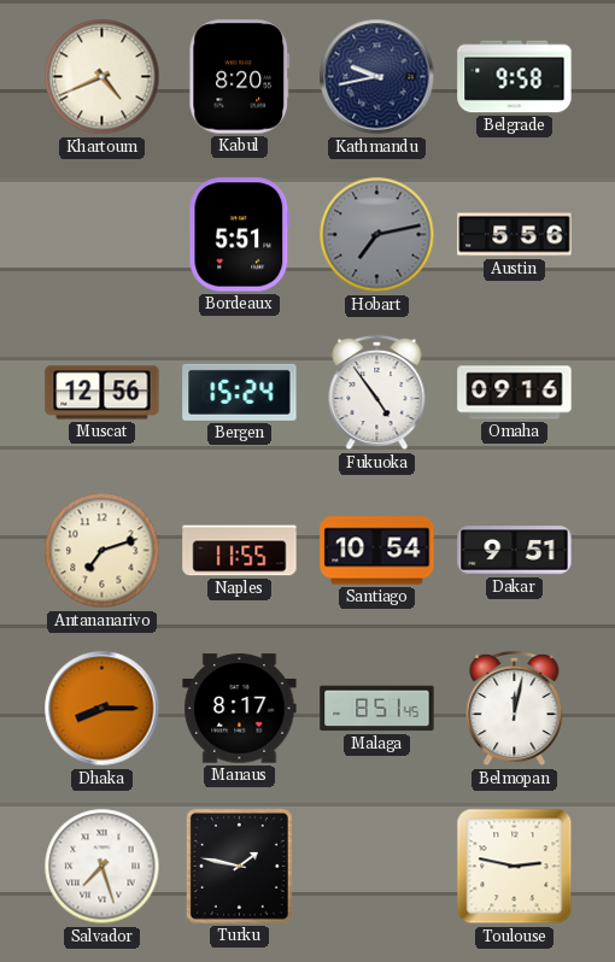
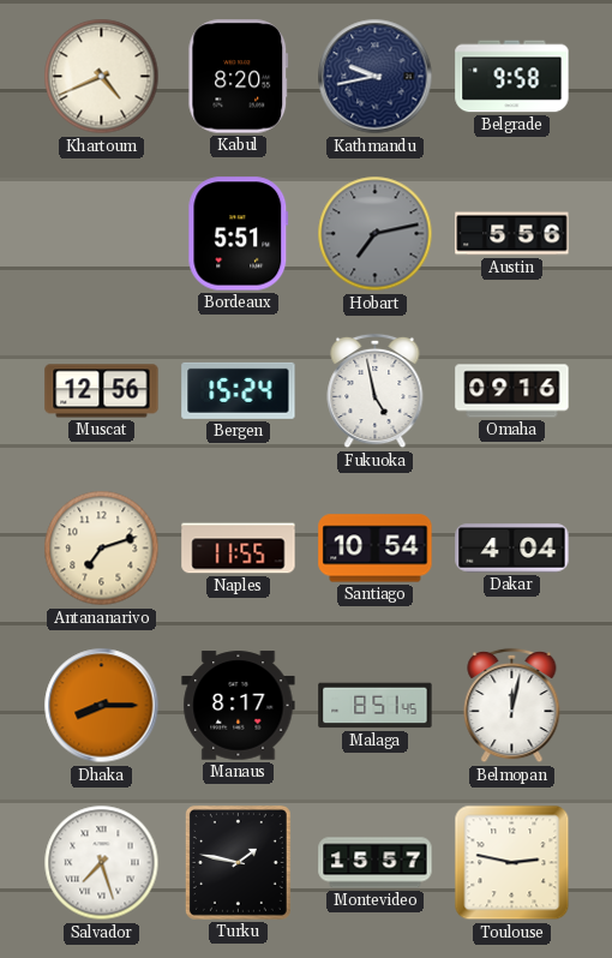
Fukuoka: 4:54 -> 4:58 (376, 391)
Dakar: 9:51 -> 4:04 (512, 549)
Montevideo: none -> 15:57 (376, 863)
